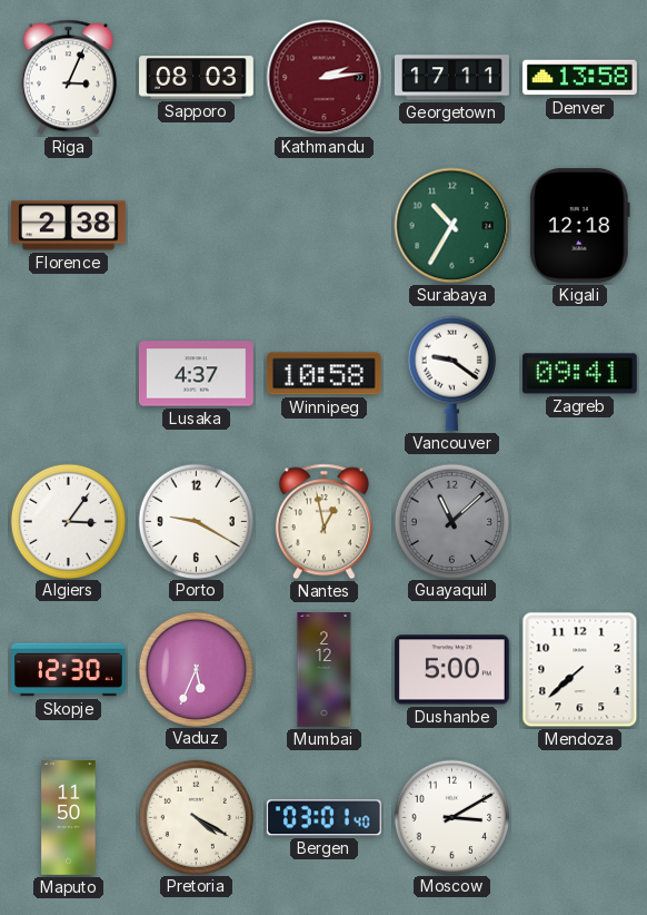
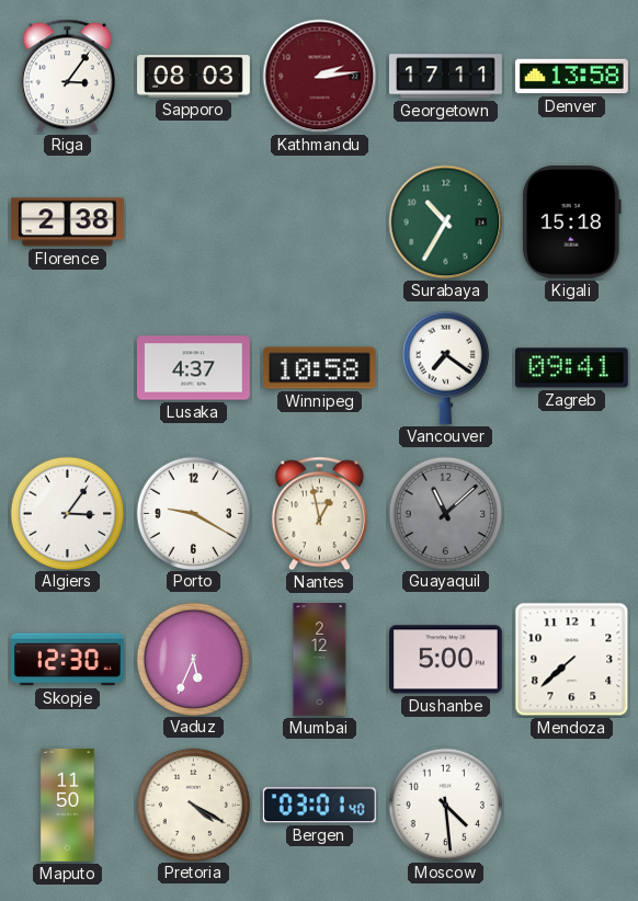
Riga: 3:04 -> 3:06 (67, 77)
Kigali: 12:18 -> 15:18 (571, 221)
Vancouver: 9:21 -> 7:21 (445, 367)
Moscow: 3:10 -> 4:29 (445, 805)
